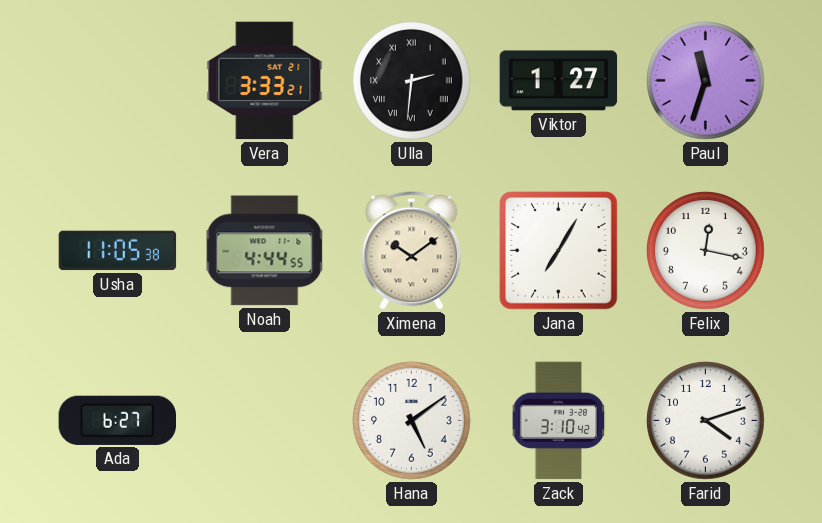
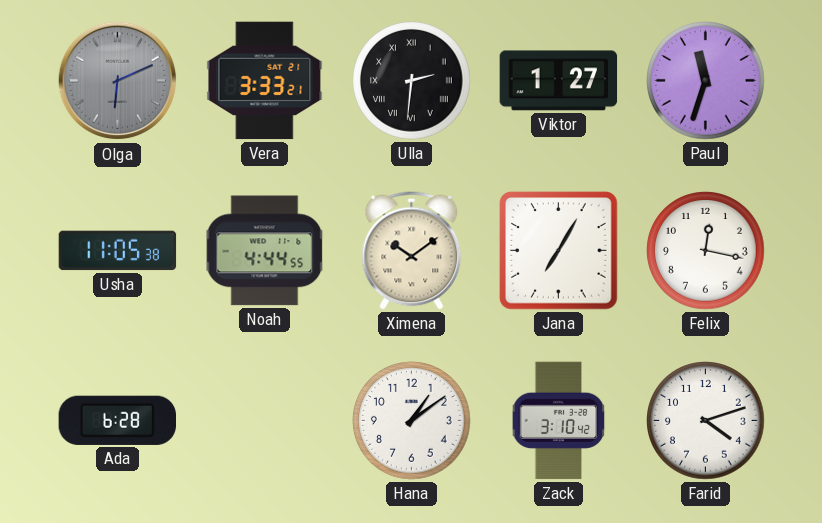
Olga: none -> 6:11 (118, 81)
Ada: 6:27 -> 6:28 (117, 420)
Hana: 5:09 -> 1:09 (412, 421)
